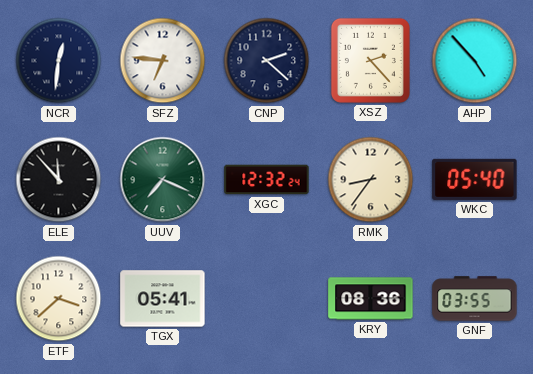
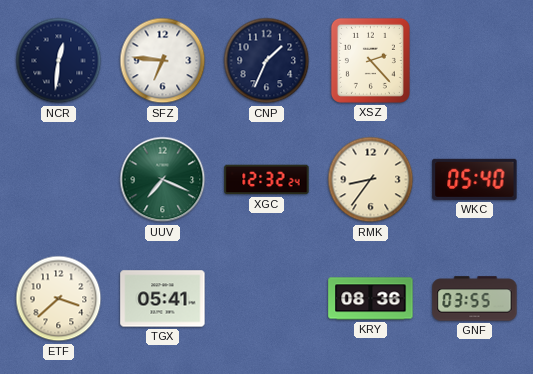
CNP: 2:22 -> 1:34 (267, 61)
AHP: 4:53 -> none (475, 61)
ELE: 11:53 -> none (59, 180)
